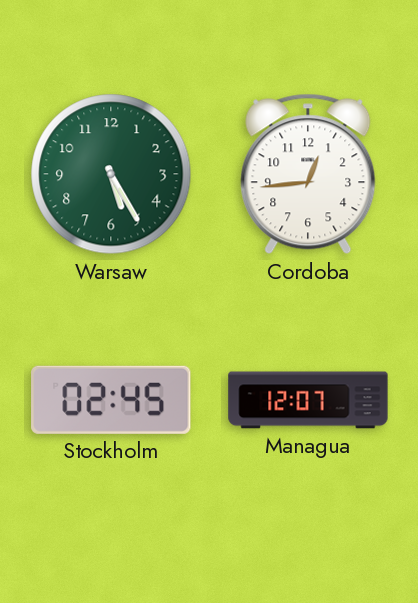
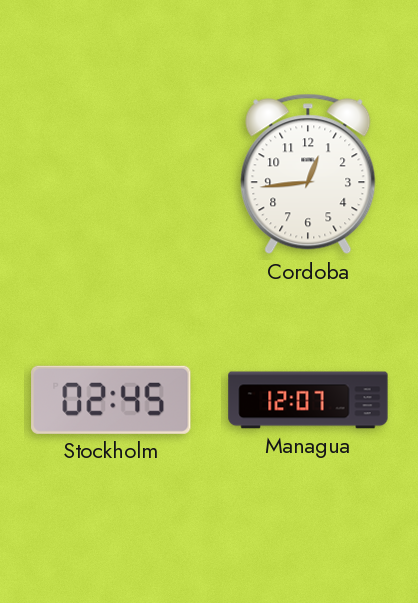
Warsaw: 5:25 -> none (111, 174)
